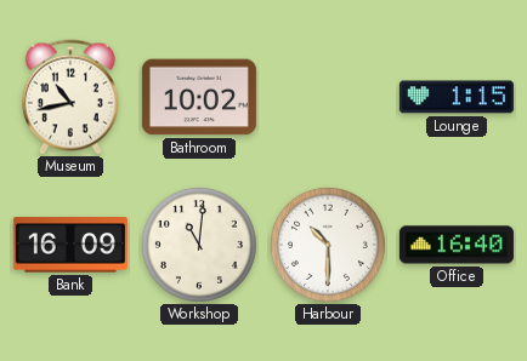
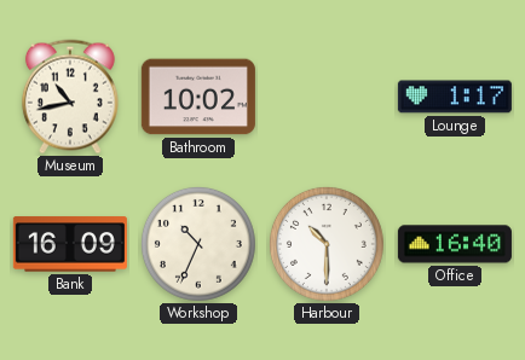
Lounge: 1:15 -> 1:17 (455, 97)
Workshop: 11:01 -> 10:34 (198, 244)
